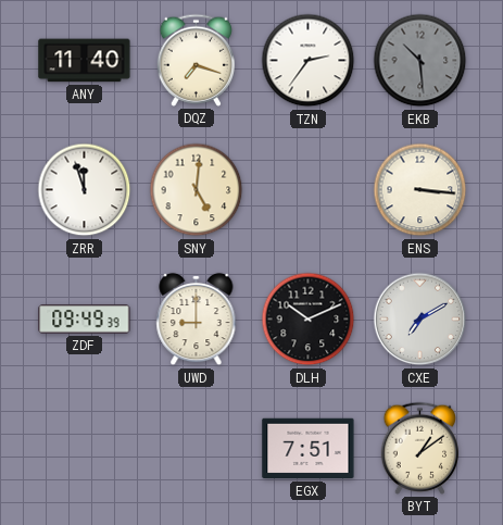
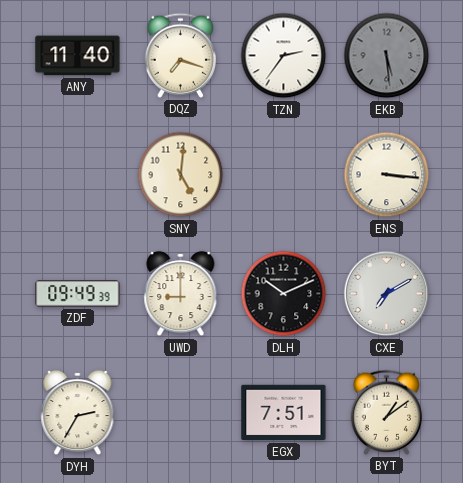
EKB: 10:29 -> 5:29 (387, 56)
ZRR: 11:57 -> none (85, 190)
DYH: none -> 2:35 (78, 413)
